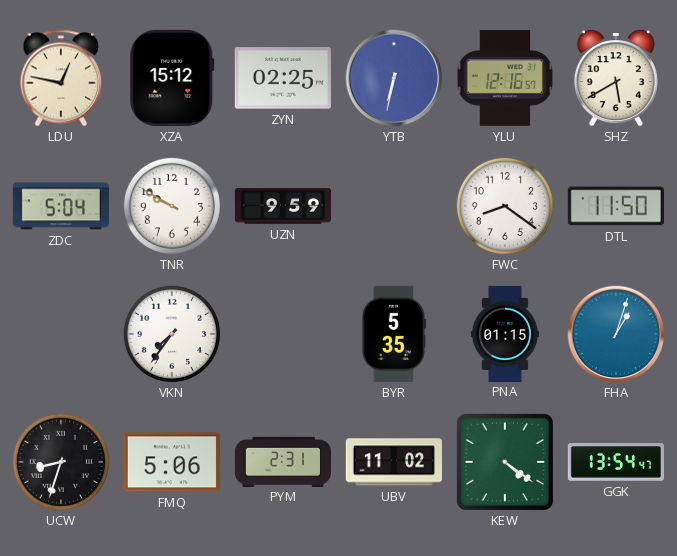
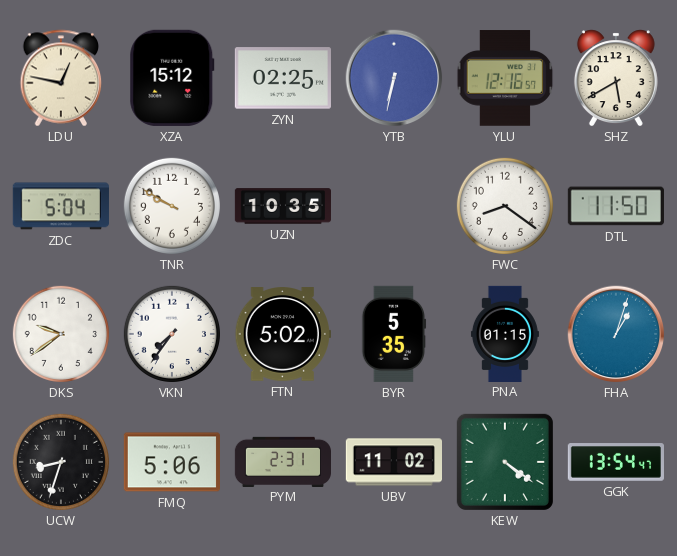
UZN: 9:59 -> 10:35 (282, 206)
DKS: none -> 9:39 (61, 334)
FTN: none -> 5:02 (283, 334)
